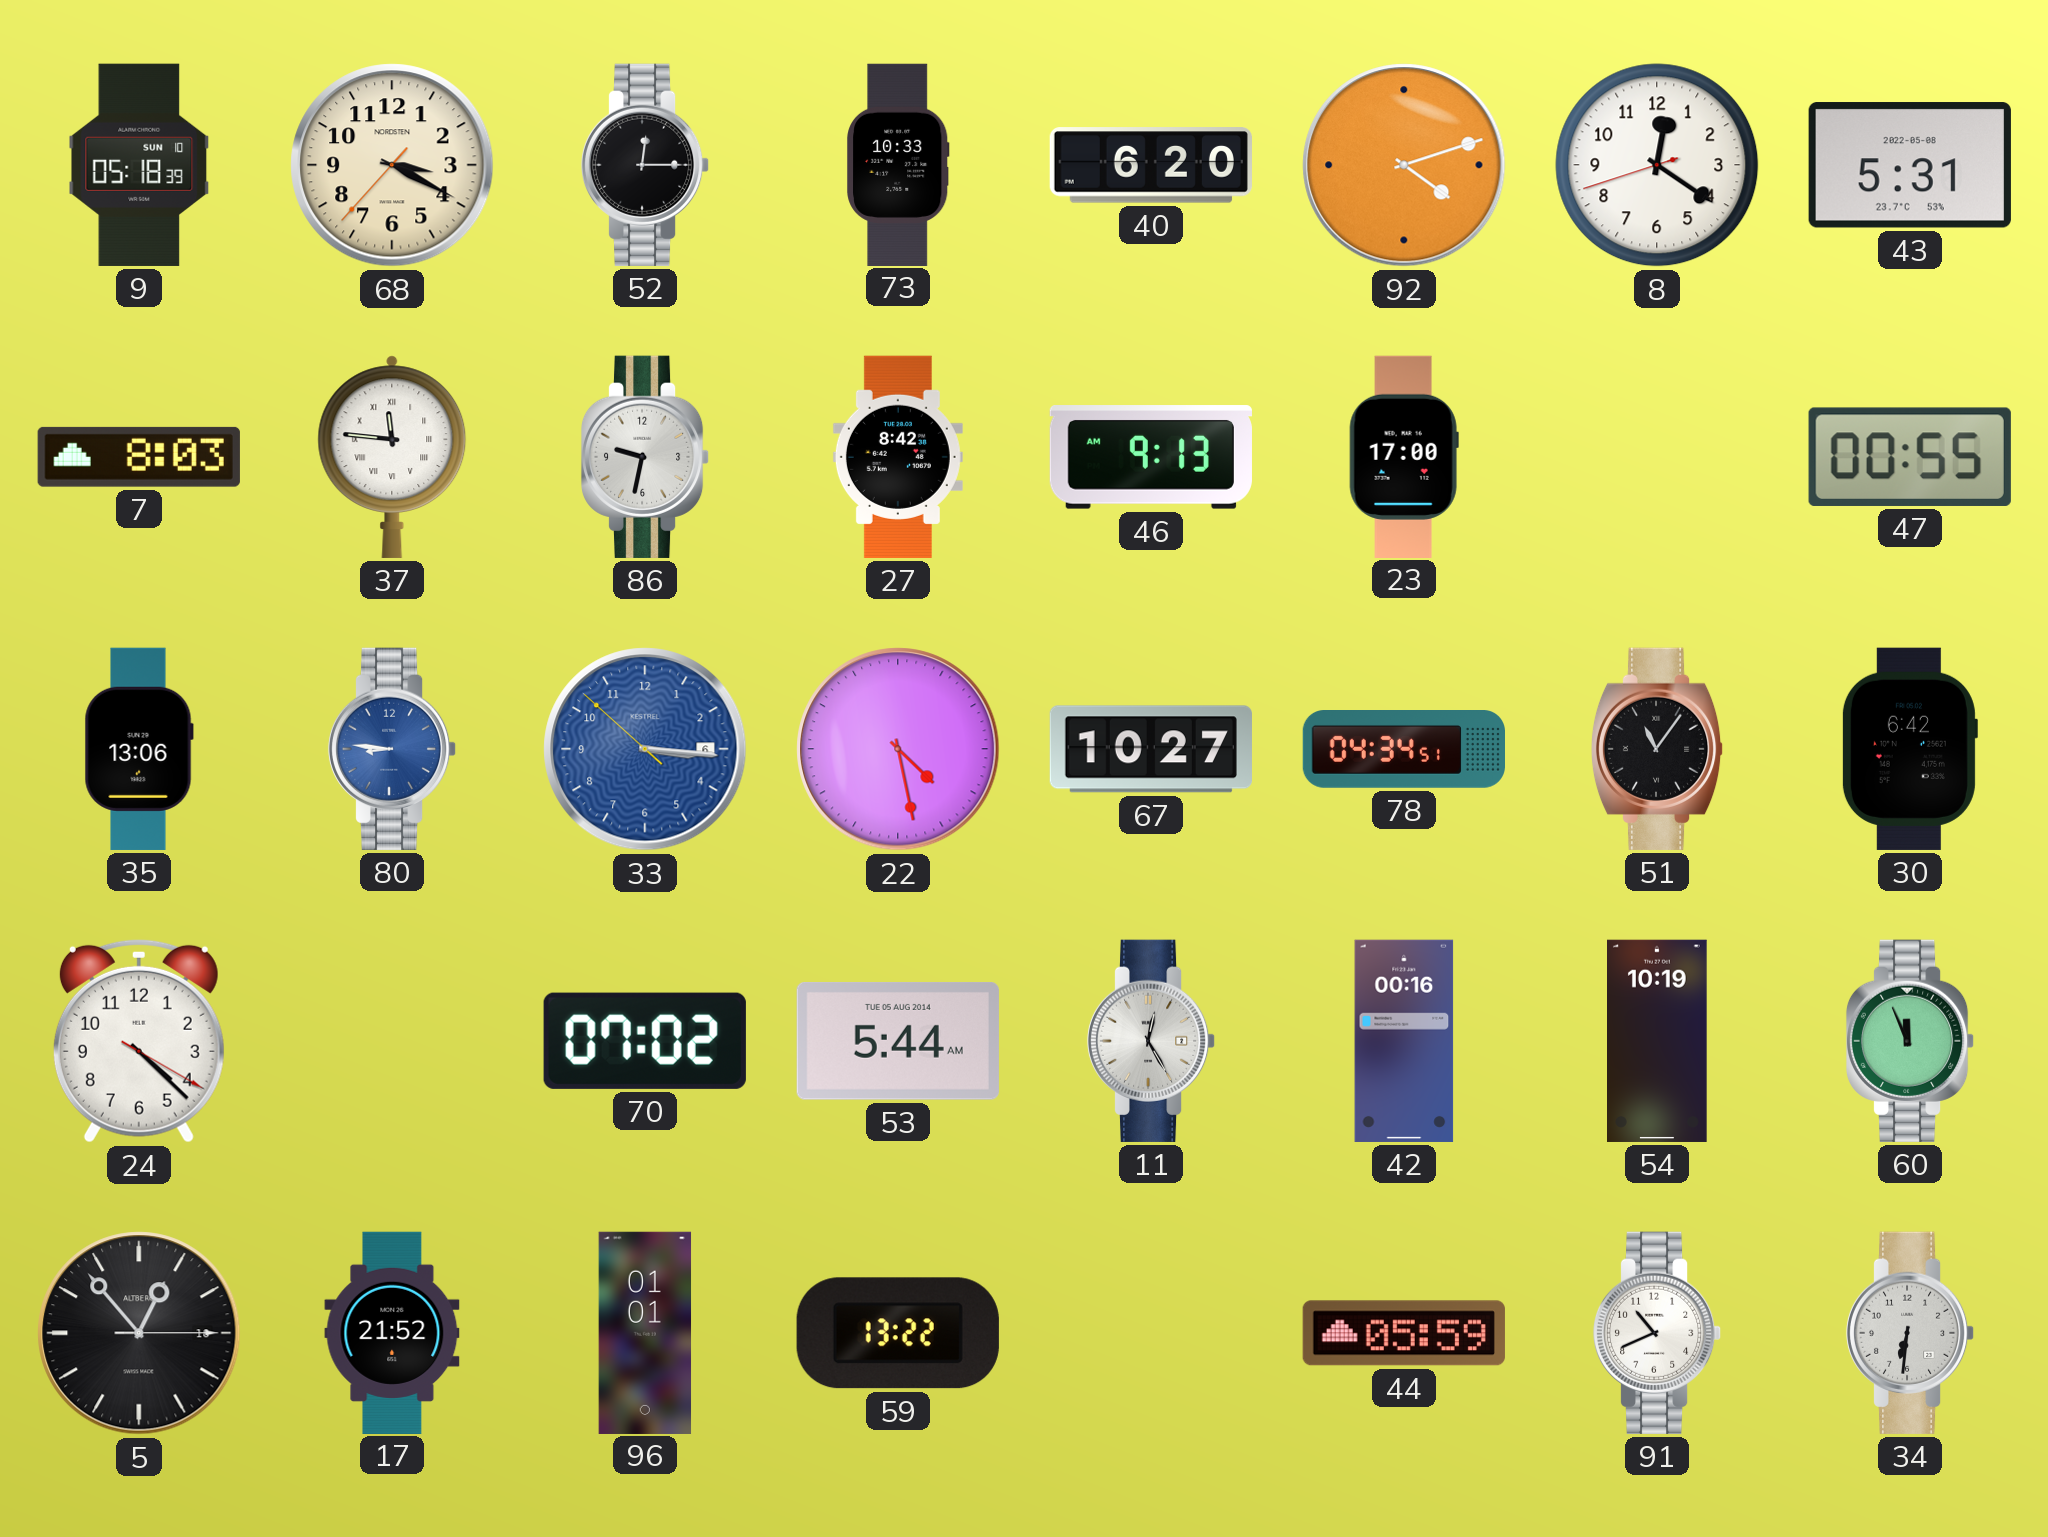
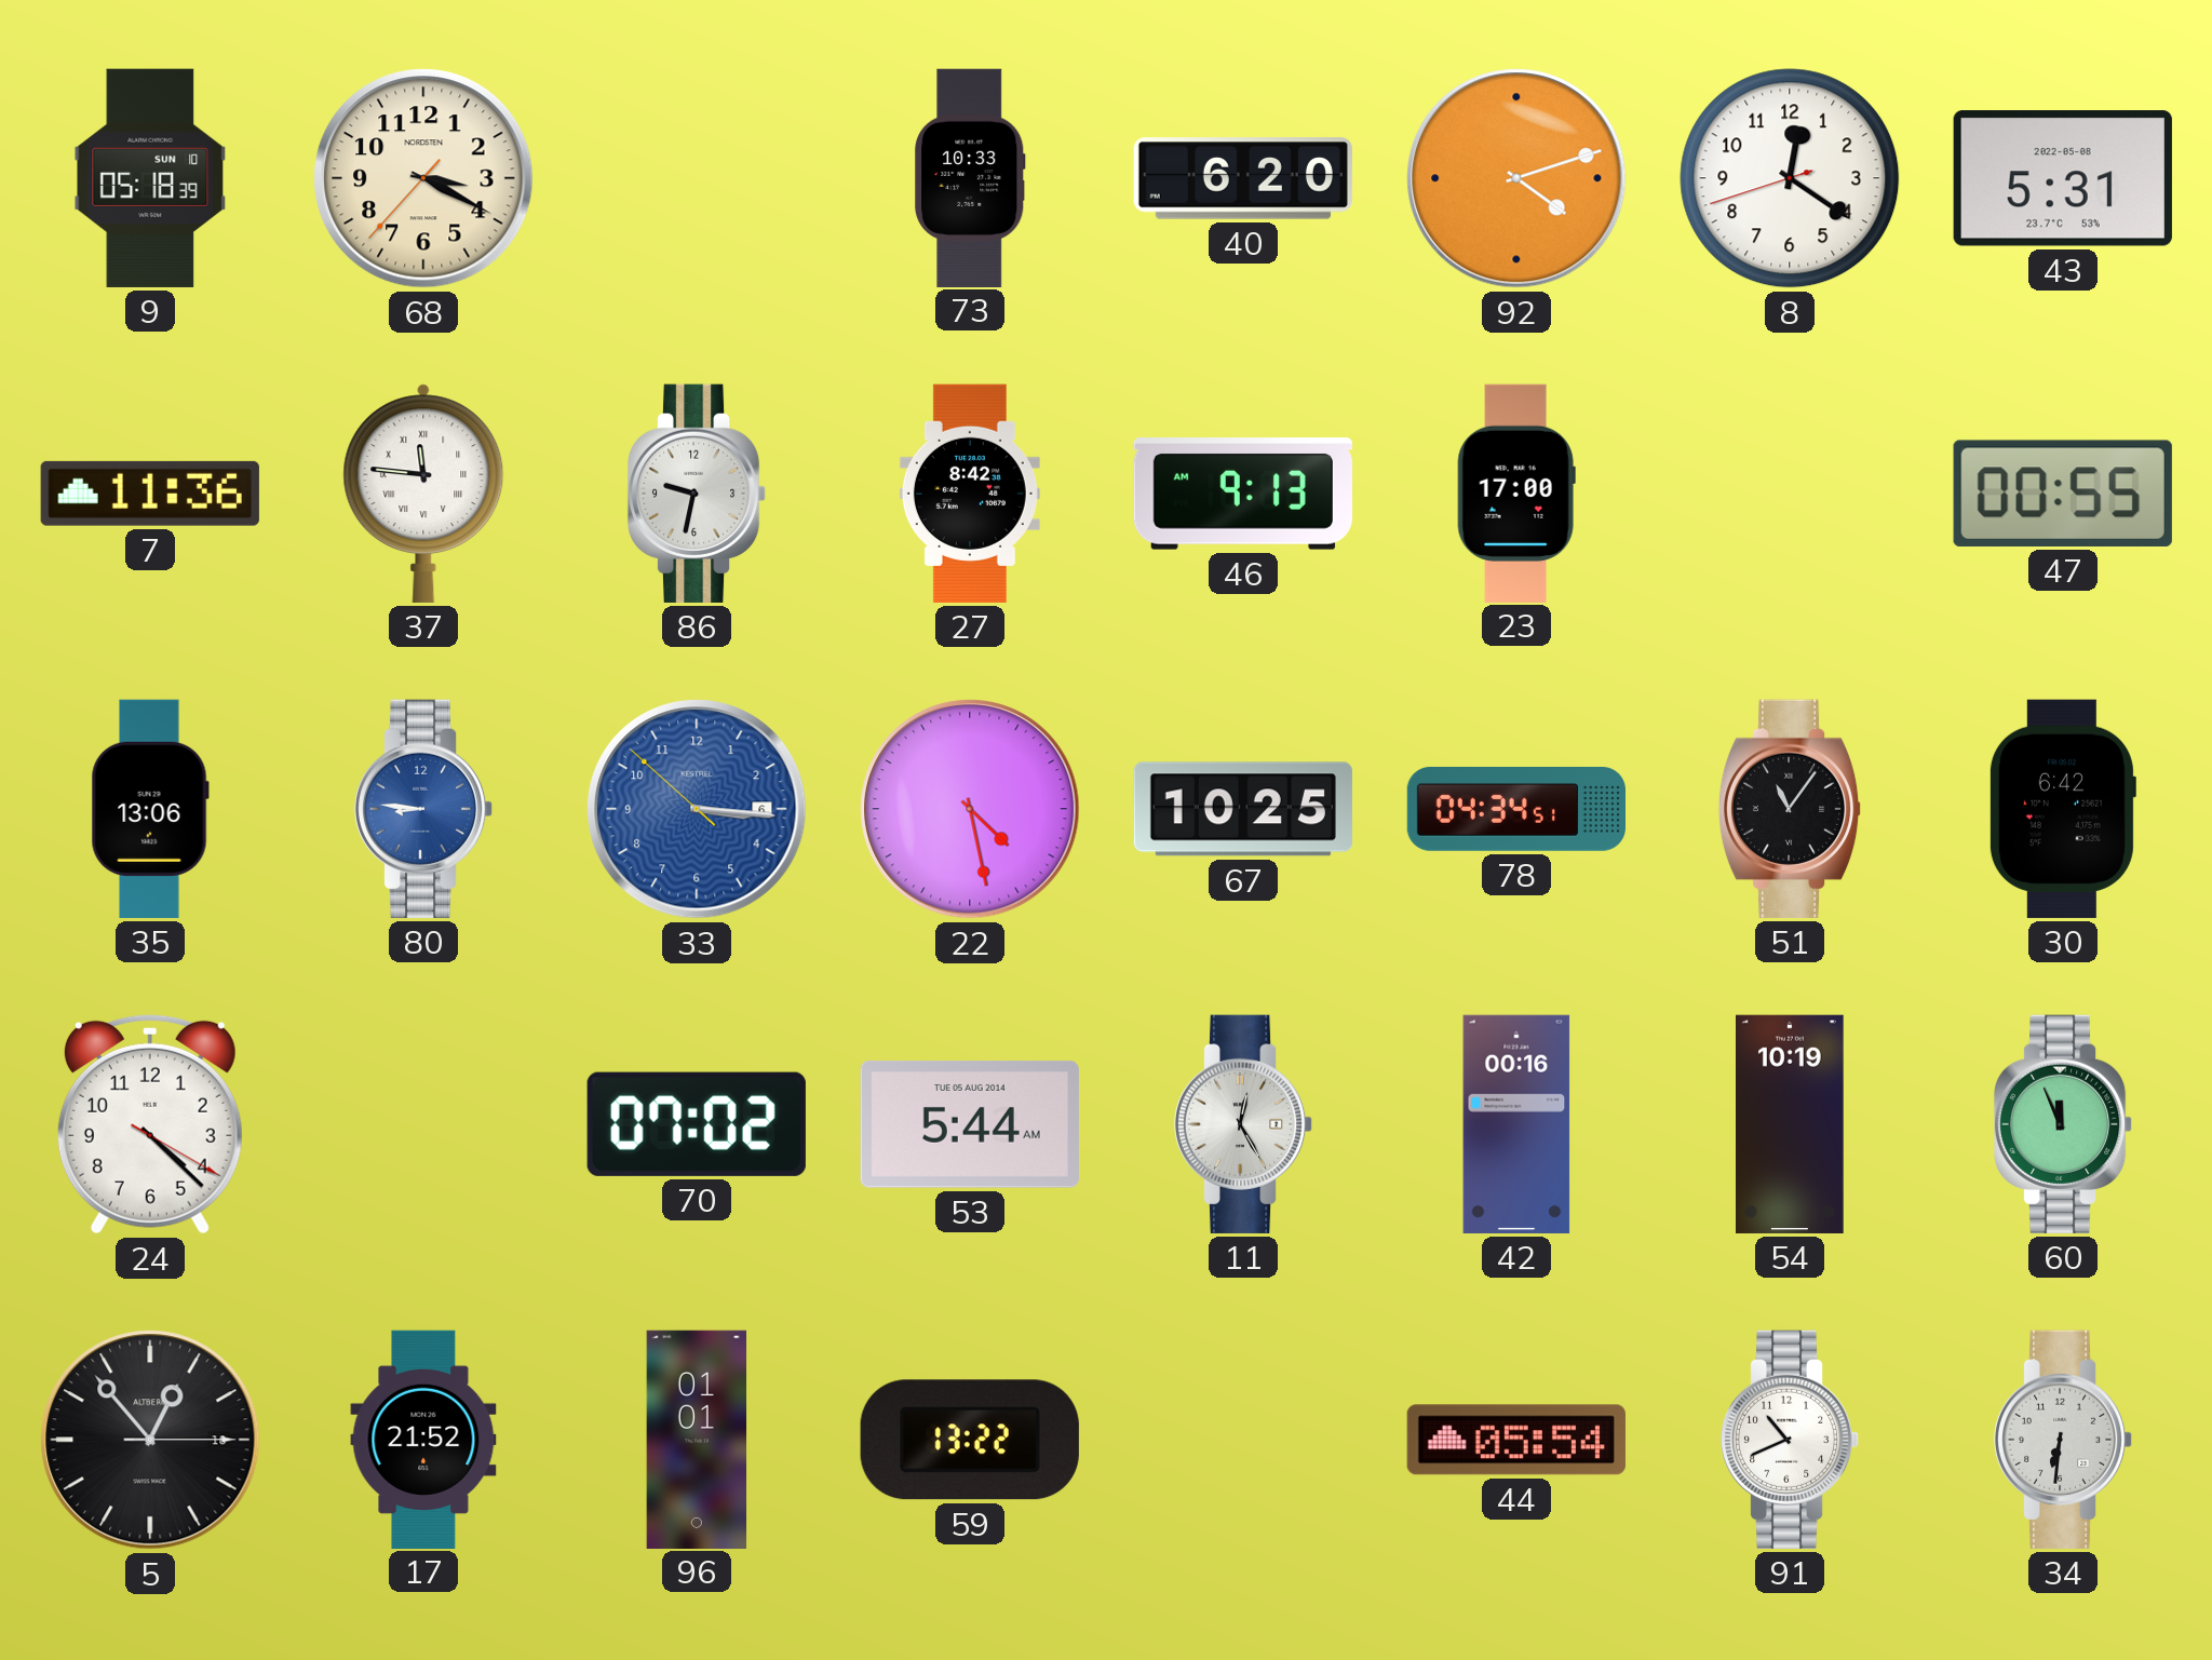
52: 12:15 -> none (645, 165)
7: 8:03 -> 11:36 (150, 494)
67: 10:27 -> 10:25 (1243, 809)
44: 05:59 -> 05:54 (1516, 1440)
